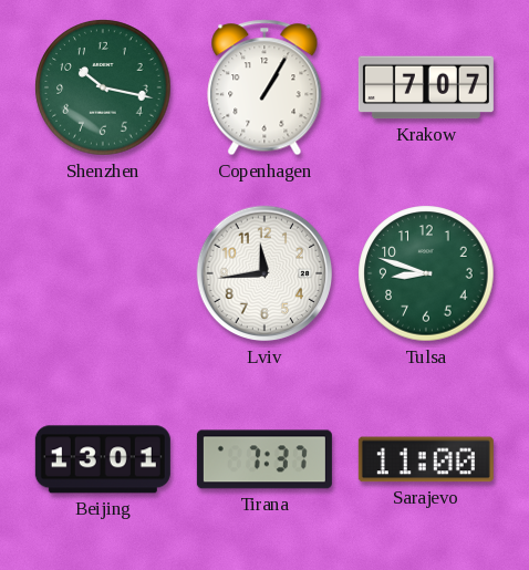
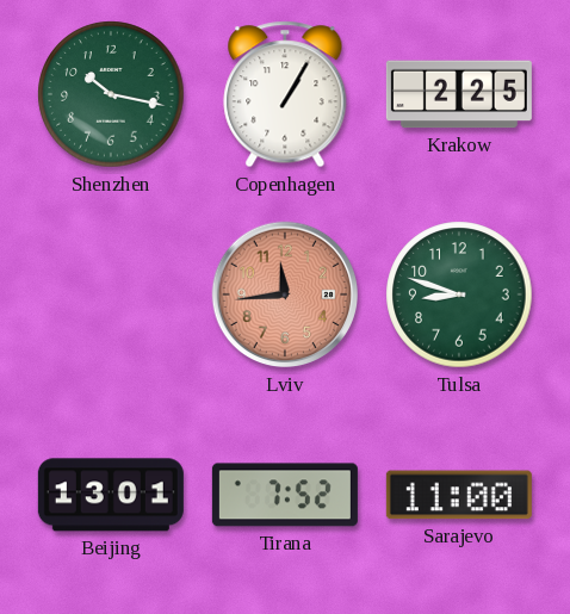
Krakow: 7:07 -> 2:25 (459, 94)
Lviv dial: white -> salmon (285, 294)
Tirana: 7:37 -> 7:52 (285, 495)
